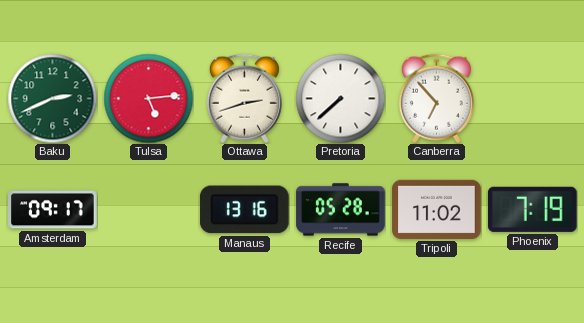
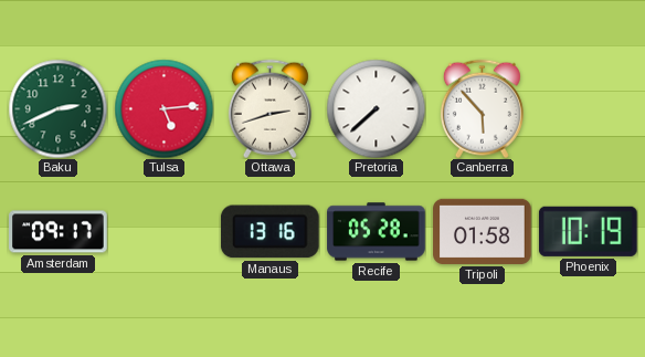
Canberra: 6:53 -> 5:53 (482, 108)
Tripoli: 11:02 -> 01:58 (483, 231)
Phoenix: 7:19 -> 10:19 (588, 231)
